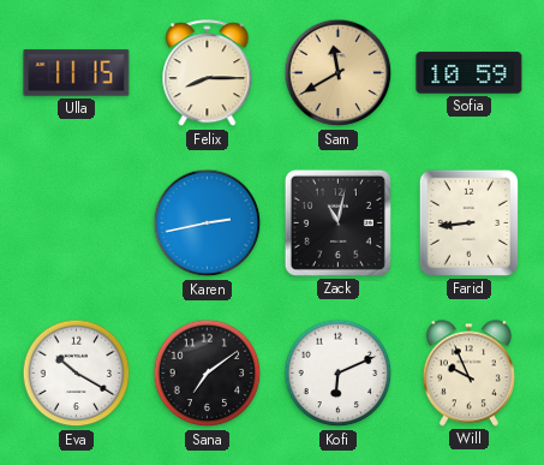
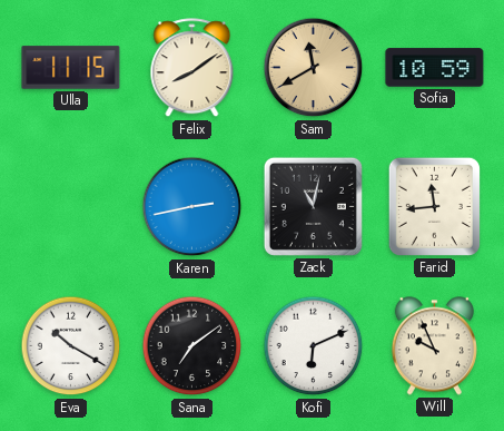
Felix: 8:15 -> 8:09 (192, 68)
Farid: 8:44 -> 11:44 (434, 206)
